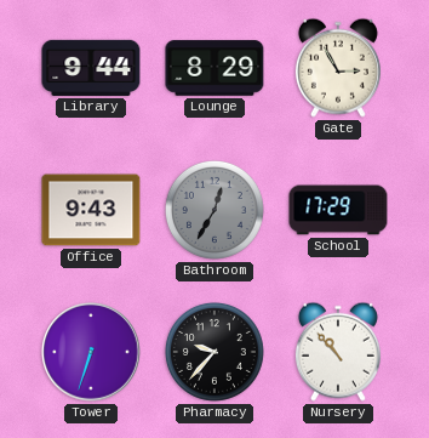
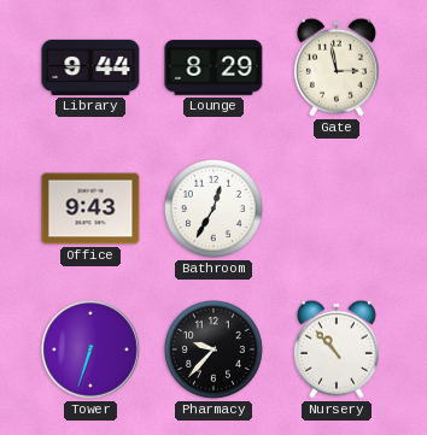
Gate: 2:55 -> 2:58 (337, 67)
Bathroom dial: grey -> white (213, 208)
School: 17:29 -> none (338, 210)
